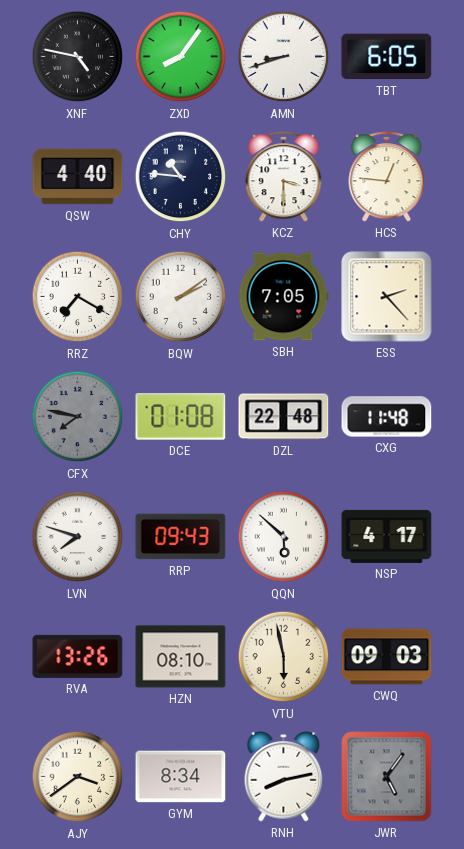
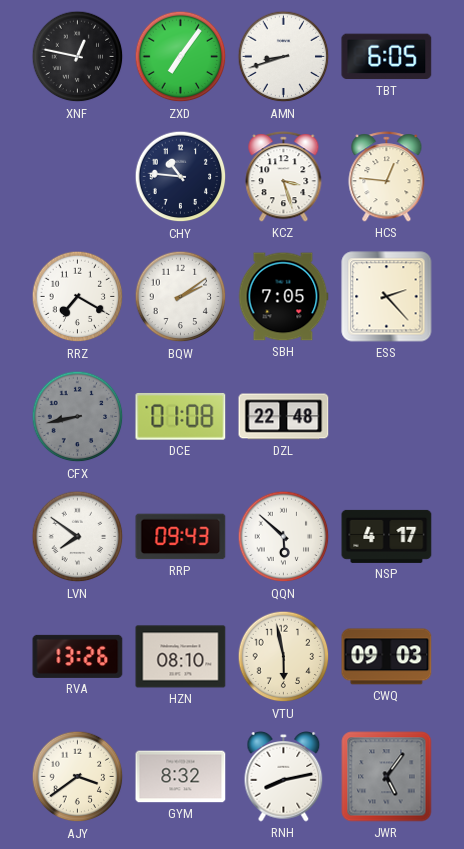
XNF: 4:47 -> 12:47 (78, 57)
ZXD: 8:06 -> 7:06 (181, 57)
QSW: 4:40 -> none (78, 177)
KCZ: 3:30 -> 3:27 (284, 177)
CFX: 7:47 -> 8:43 (78, 417)
CXG: 11:48 -> none (387, 417)
LVN: 7:48 -> 7:51 (78, 537)
GYM: 8:34 -> 8:32 (181, 777)
